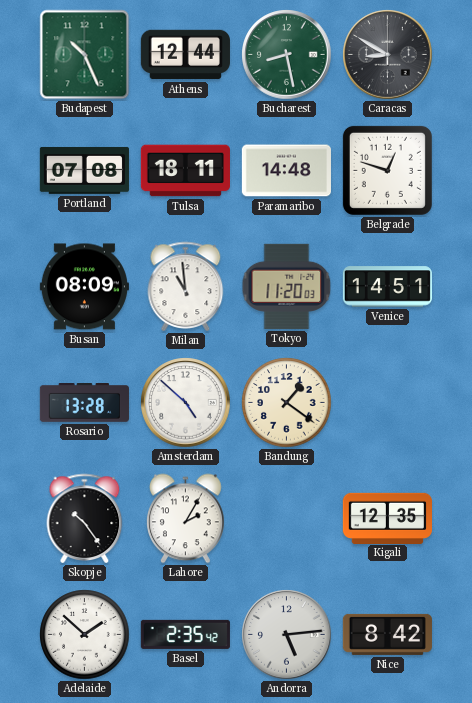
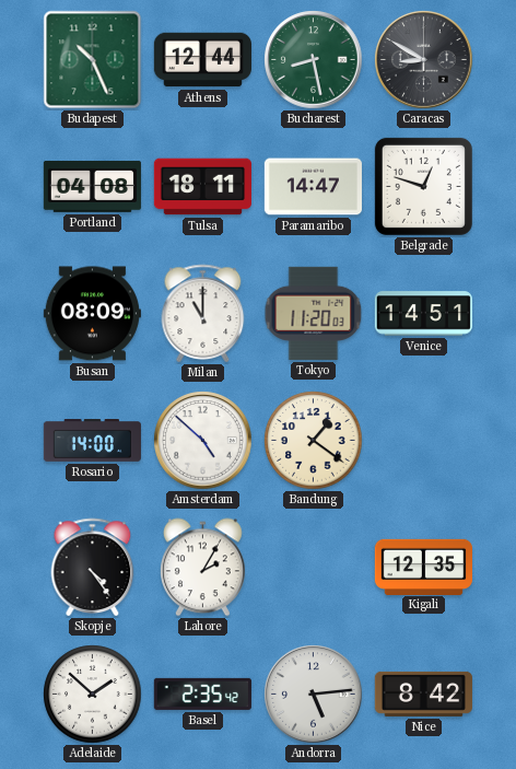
Portland: 07:08 -> 04:08 (92, 186)
Paramaribo: 14:48 -> 14:47 (313, 187)
Milan: 10:59 -> 11:00 (203, 313)
Rosario: 13:28 -> 14:00 (92, 441)
Skopje: 10:24 -> 4:24 (93, 567)
